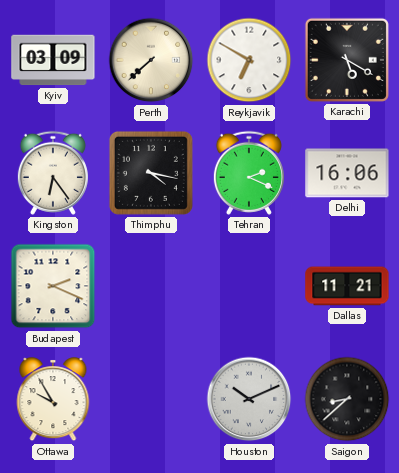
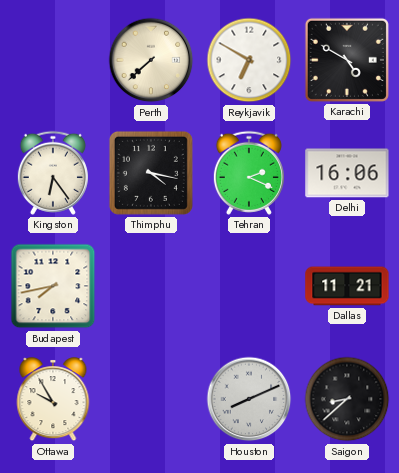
Kyiv: 03:09 -> none (53, 60)
Karachi: 5:20 -> 4:50 (347, 60)
Budapest: 2:19 -> 7:43 (53, 286)
Houston: 10:11 -> 8:11 (249, 399)
